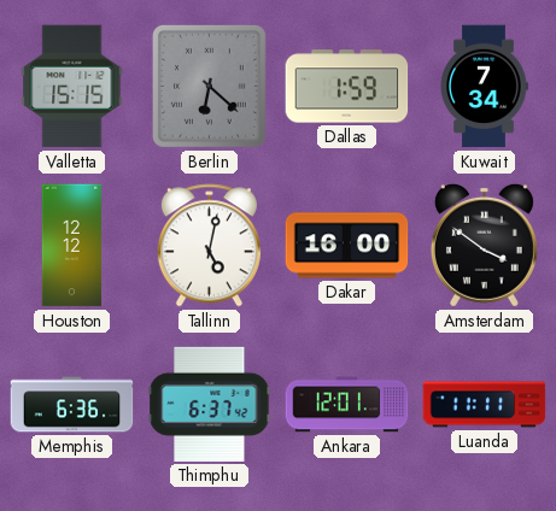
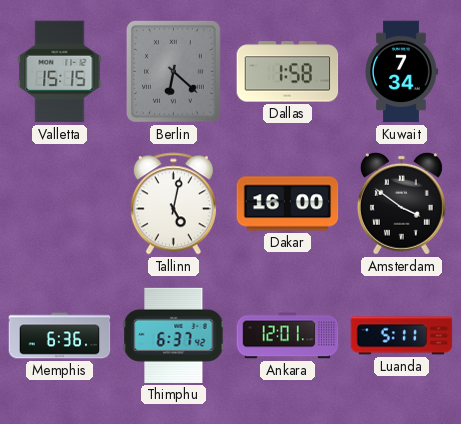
Dallas: 1:59 -> 1:58 (288, 72)
Houston: 12:12 -> none (72, 246)
Luanda: 11:11 -> 5:11 (402, 336)
